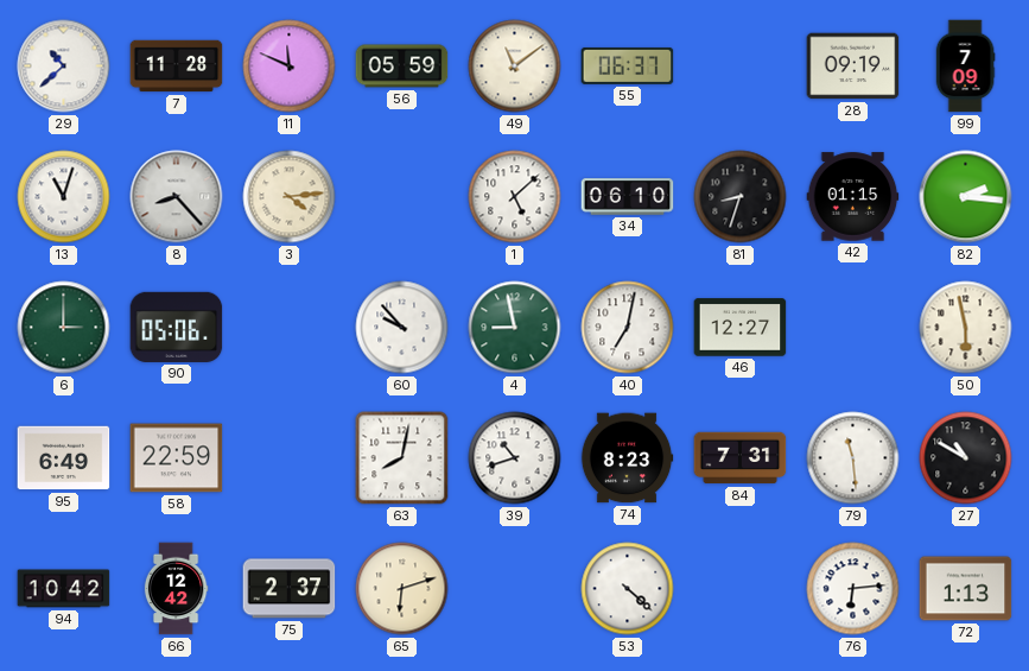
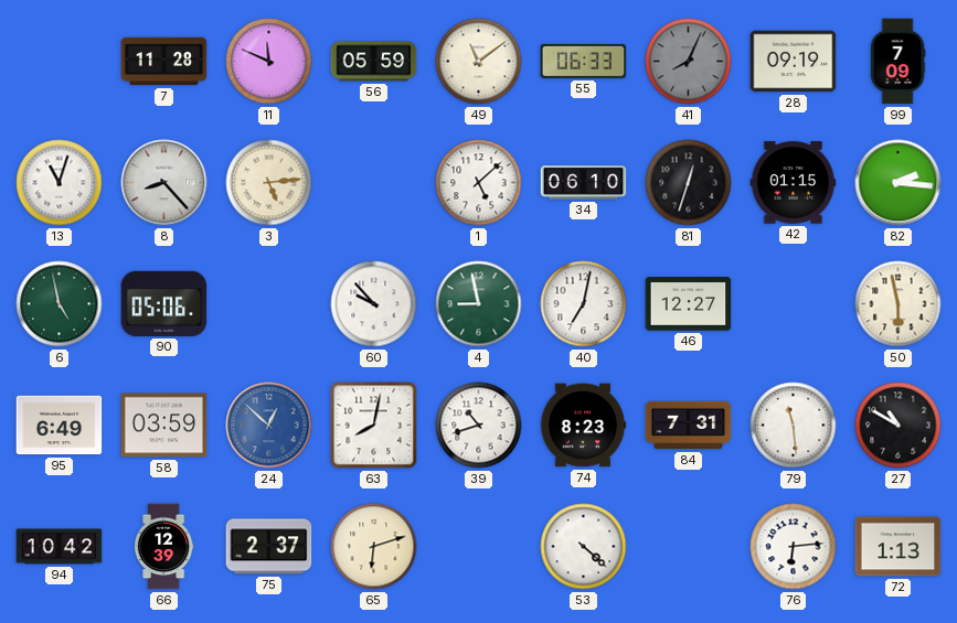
29: 10:38 -> none (64, 67)
55: 06:37 -> 06:33 (584, 61)
41: none -> 8:04 (689, 62)
3: 4:14 -> 5:14 (269, 183)
81: 8:33 -> 12:33 (689, 183)
6: 3:00 -> 4:58 (60, 304)
58: 22:59 -> 03:59 (164, 426)
24: none -> 12:52 (269, 426)
66: 12:42 -> 12:39 (163, 547)
